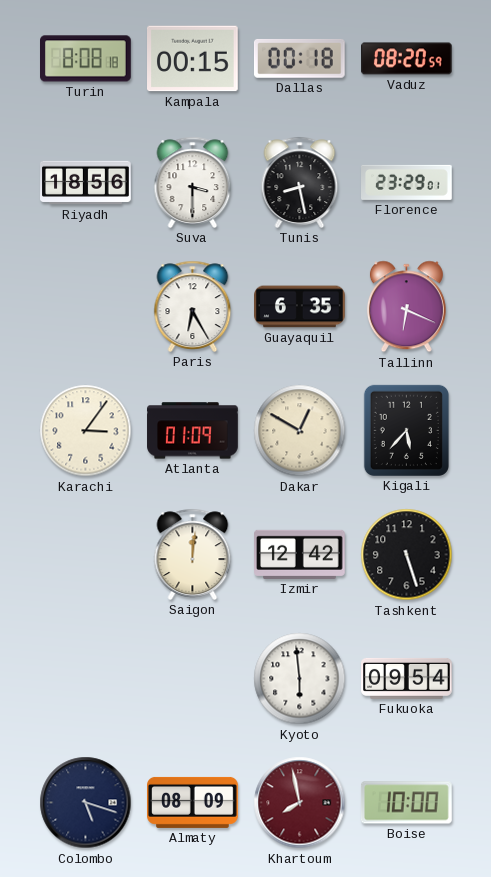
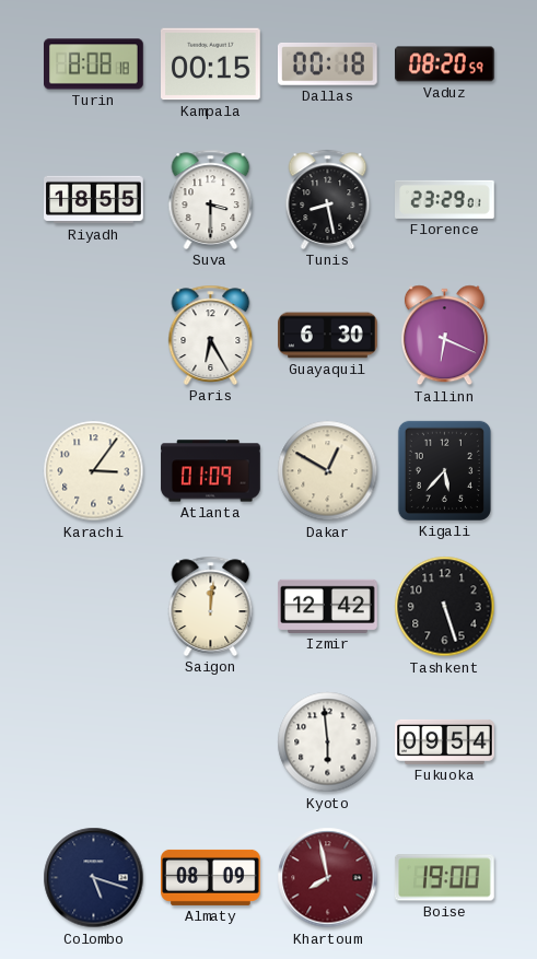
Riyadh: 18:56 -> 18:55 (94, 200)
Guayaquil: 6:35 -> 6:30 (328, 336)
Boise: 10:00 -> 19:00 (445, 878)
